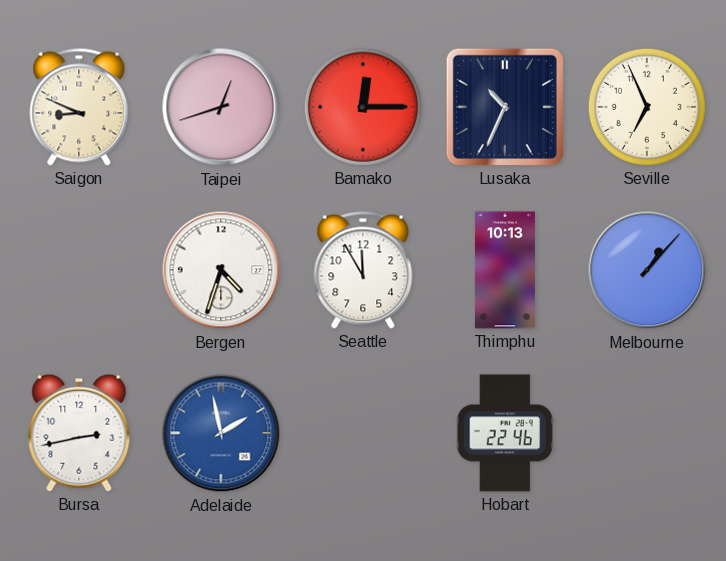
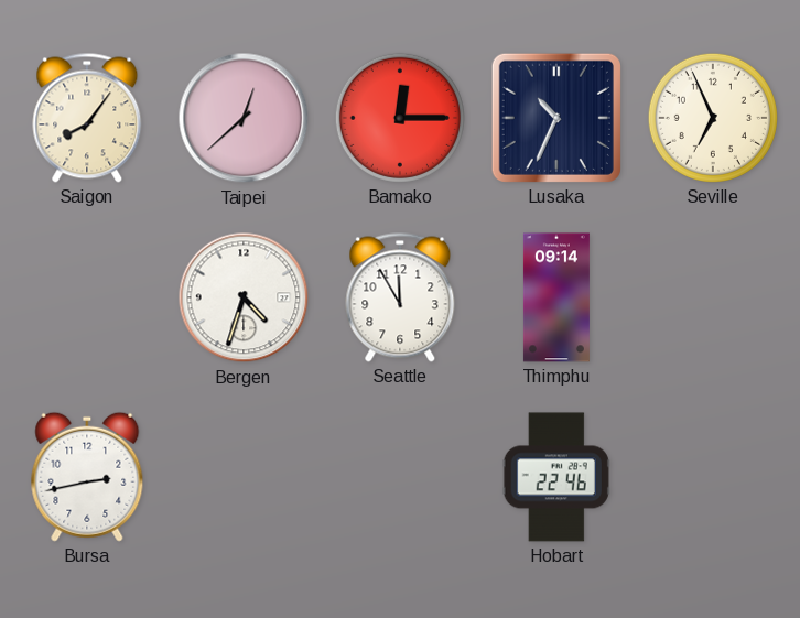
Saigon: 8:49 -> 8:06 (87, 118)
Taipei: 12:42 -> 12:38 (244, 118)
Thimphu: 10:13 -> 09:14 (556, 297)
Melbourne: 1:07 -> none (647, 270)
Adelaide: 1:58 -> none (221, 433)
